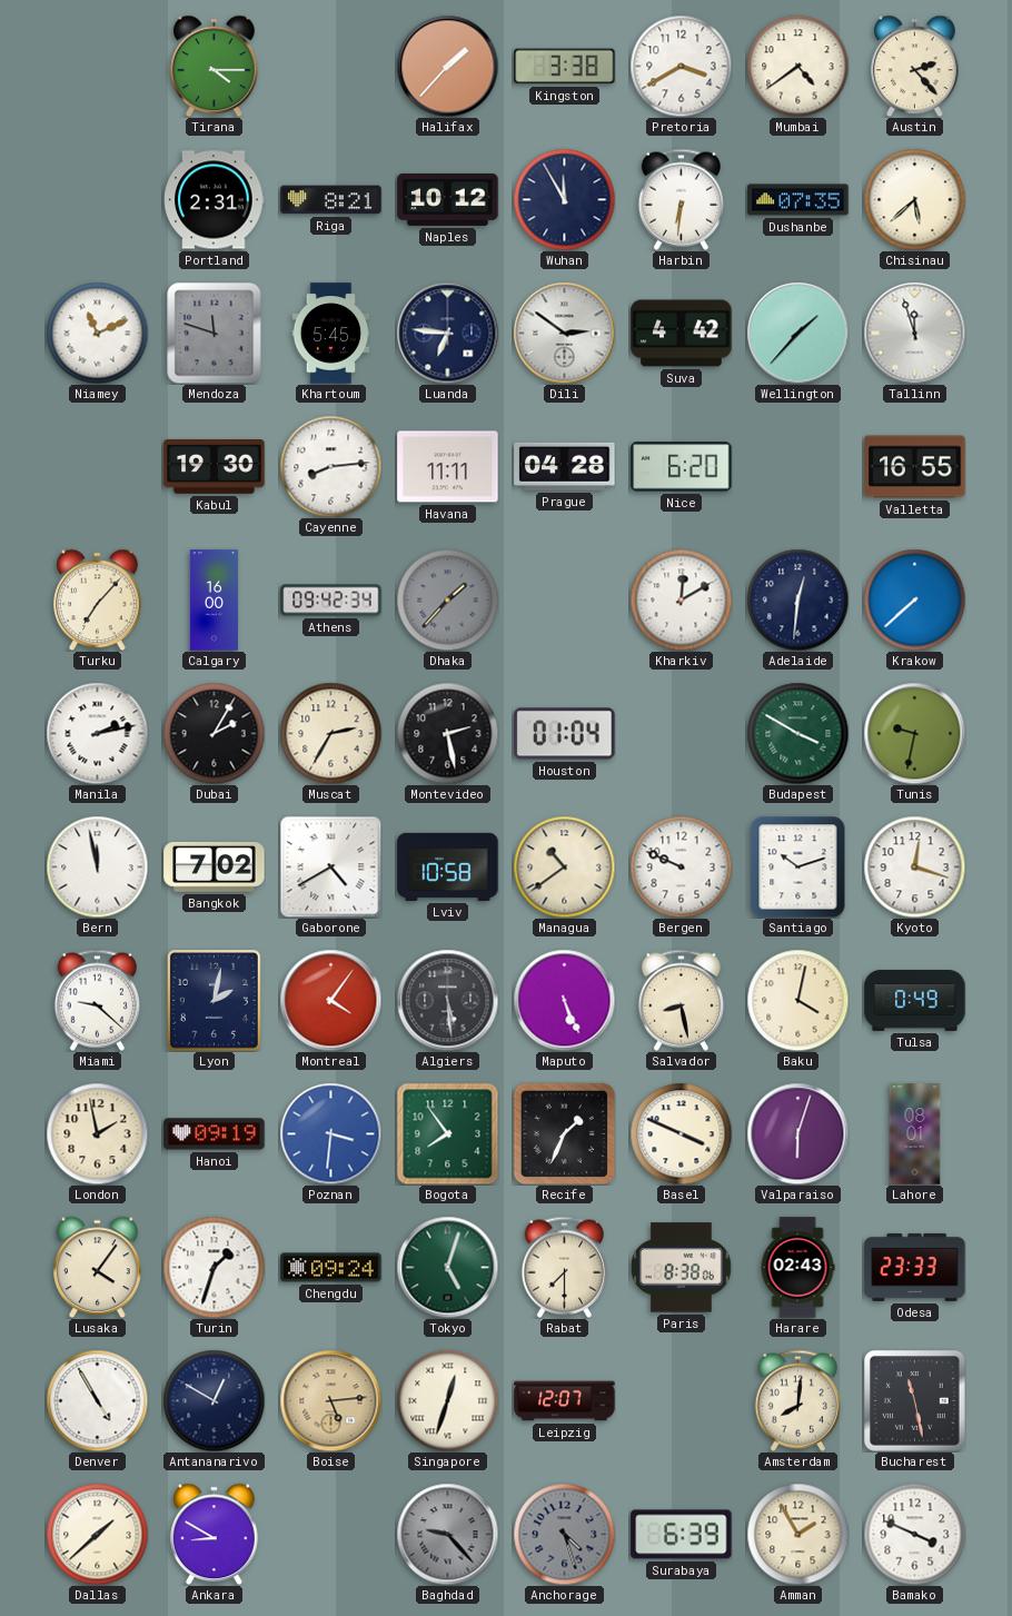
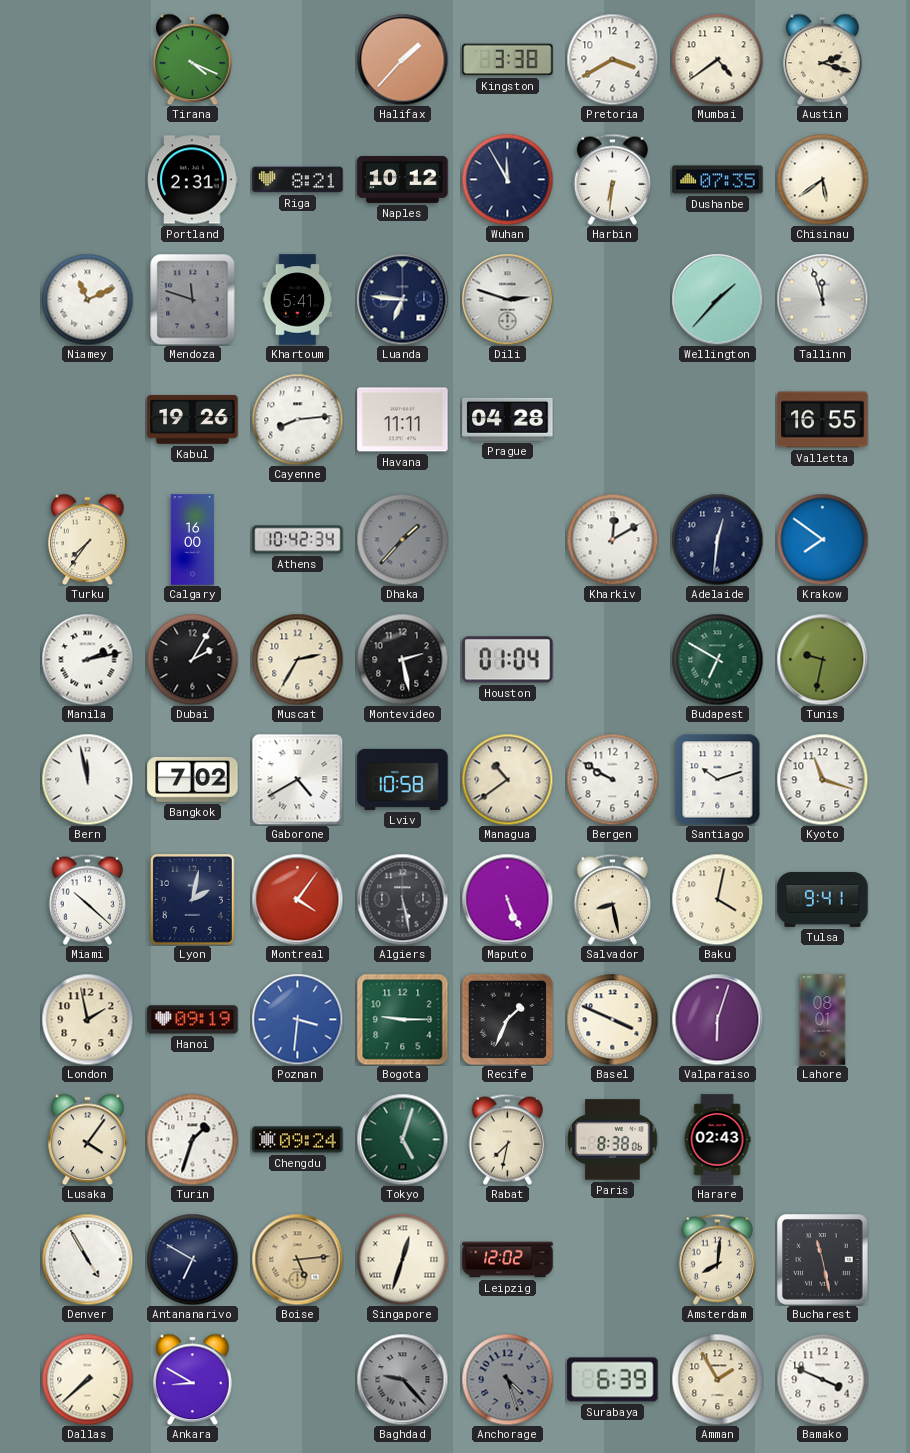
Tirana: 4:15 -> 4:19 (193, 59)
Austin: 2:23 -> 2:18 (823, 59)
Chisinau: 5:38 -> 5:39 (822, 179)
Khartoum: 5:45 -> 5:41 (298, 300)
Dili: 2:51 -> 2:48 (507, 299)
Suva: 4:42 -> none (682, 334)
Kabul: 19:30 -> 19:26 (193, 419)
Nice: 6:20 -> none (682, 467)
Turku: 7:07 -> 7:36 (88, 539)
Athens: 09:42 -> 10:42 (298, 540)
Krakow: 7:38 -> 7:51 (822, 539)
Budapest: 3:50 -> 6:50 (717, 659)
Bergen: 9:49 -> 9:50 (612, 779)
Kyoto: 12:18 -> 11:18 (822, 779)
Miami: 9:22 -> 10:22 (87, 899)
Algiers: 5:29 -> 5:28 (402, 899)
Tulsa: 0:49 -> 9:41 (823, 899)
Bogota: 7:54 -> 9:15 (402, 1019)
Rabat: 7:30 -> 7:32 (507, 1139)
Odesa: 23:33 -> none (915, 1267)
Antananarivo: 12:50 -> 6:50 (192, 1259)
Leipzig: 12:07 -> 12:02 (508, 1260)
Dallas: 1:38 -> 7:38 (87, 1379)
